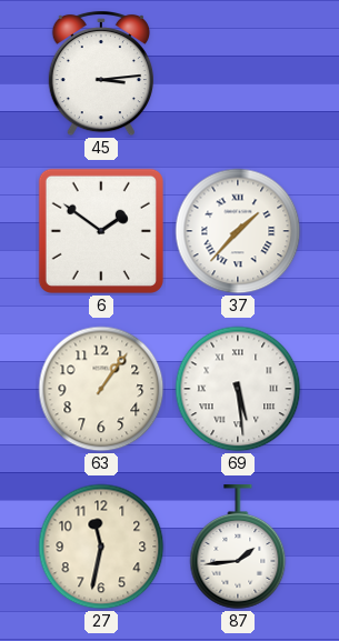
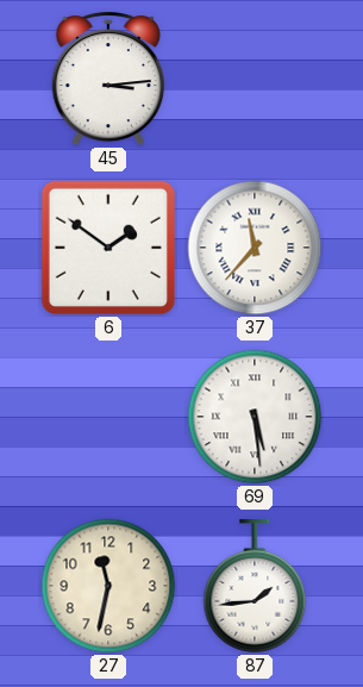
37: 1:37 -> 11:37 (255, 248)
63: 1:06 -> none (101, 389)
